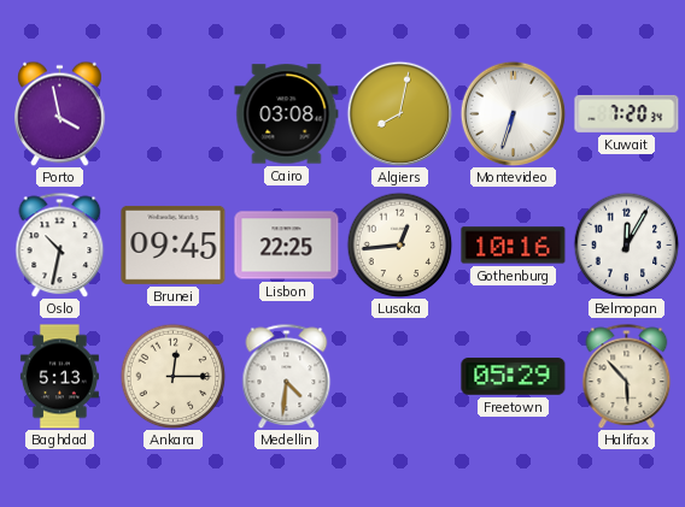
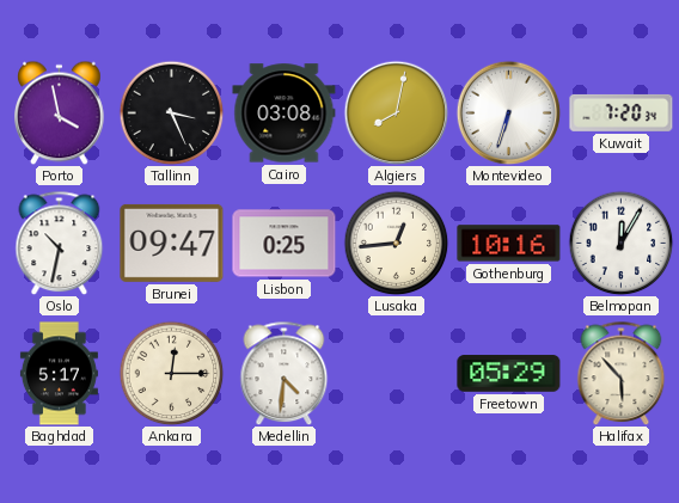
Tallinn: none -> 3:26 (171, 112)
Brunei: 09:45 -> 09:47 (172, 243)
Lisbon: 22:25 -> 0:25 (285, 244)
Baghdad: 5:13 -> 5:17 (59, 374)
